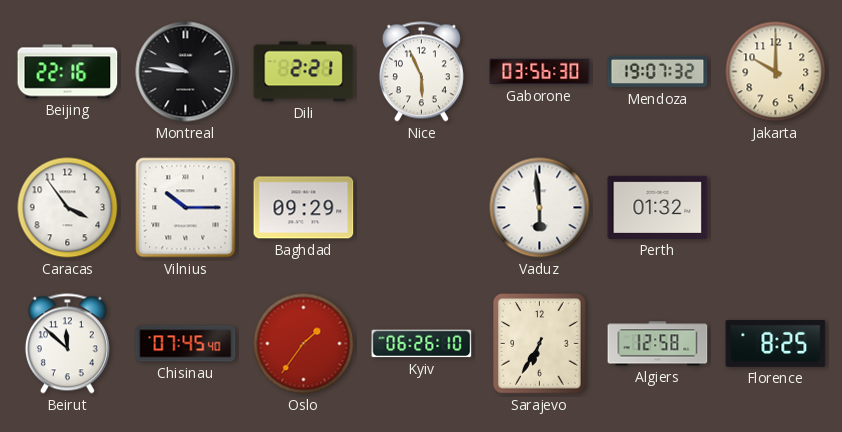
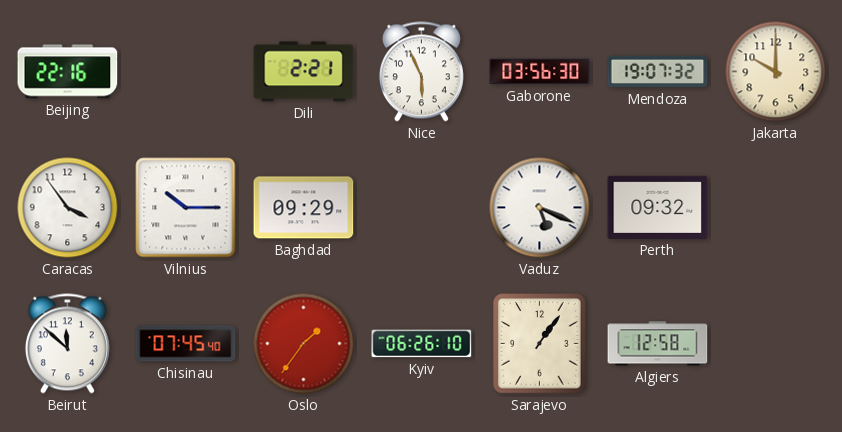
Montreal: 9:46 -> none (186, 72)
Vaduz: 5:59 -> 5:19 (540, 208)
Perth: 01:32 -> 09:32 (658, 207)
Sarajevo: 6:35 -> 1:06 (540, 344)
Florence: 8:25 -> none (776, 343)
